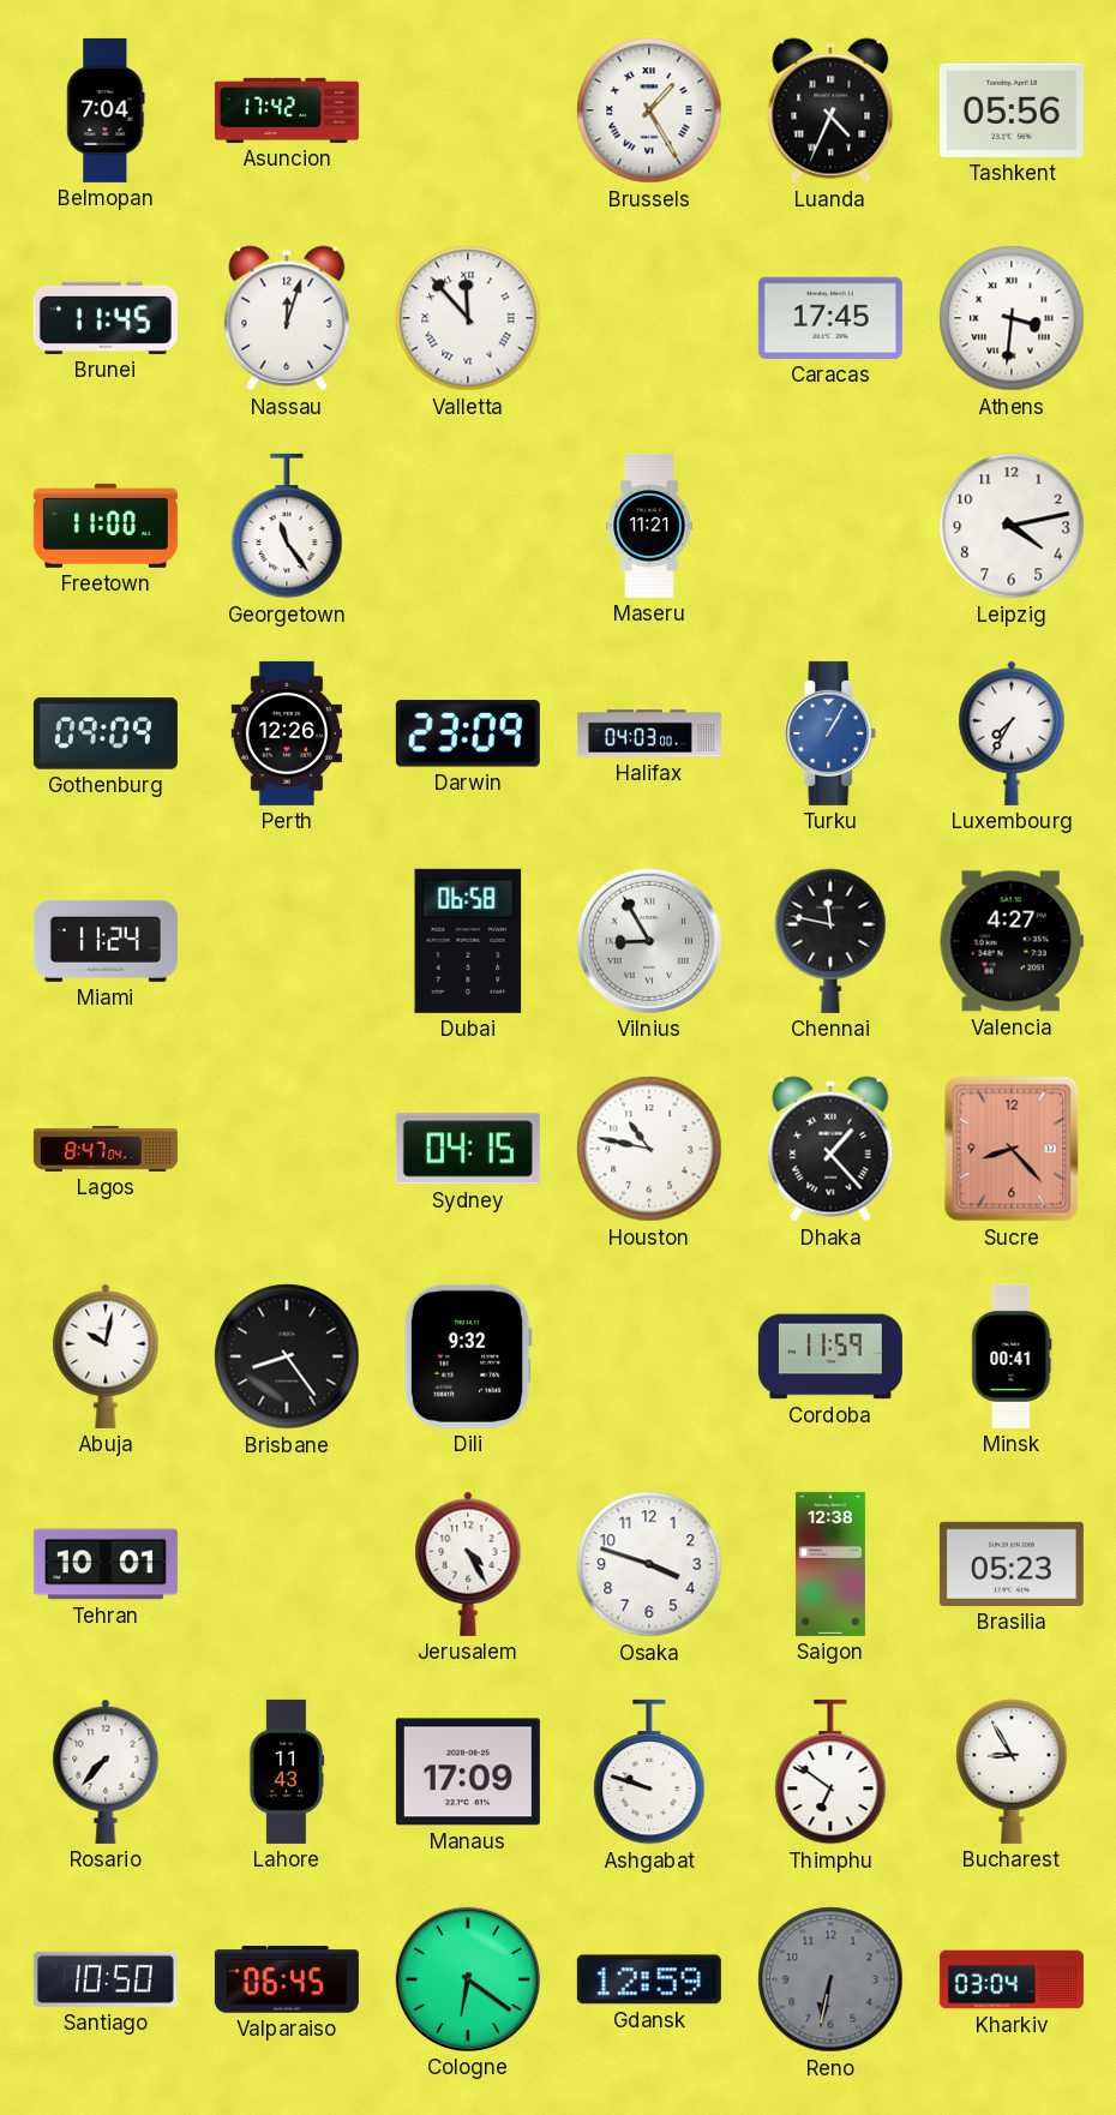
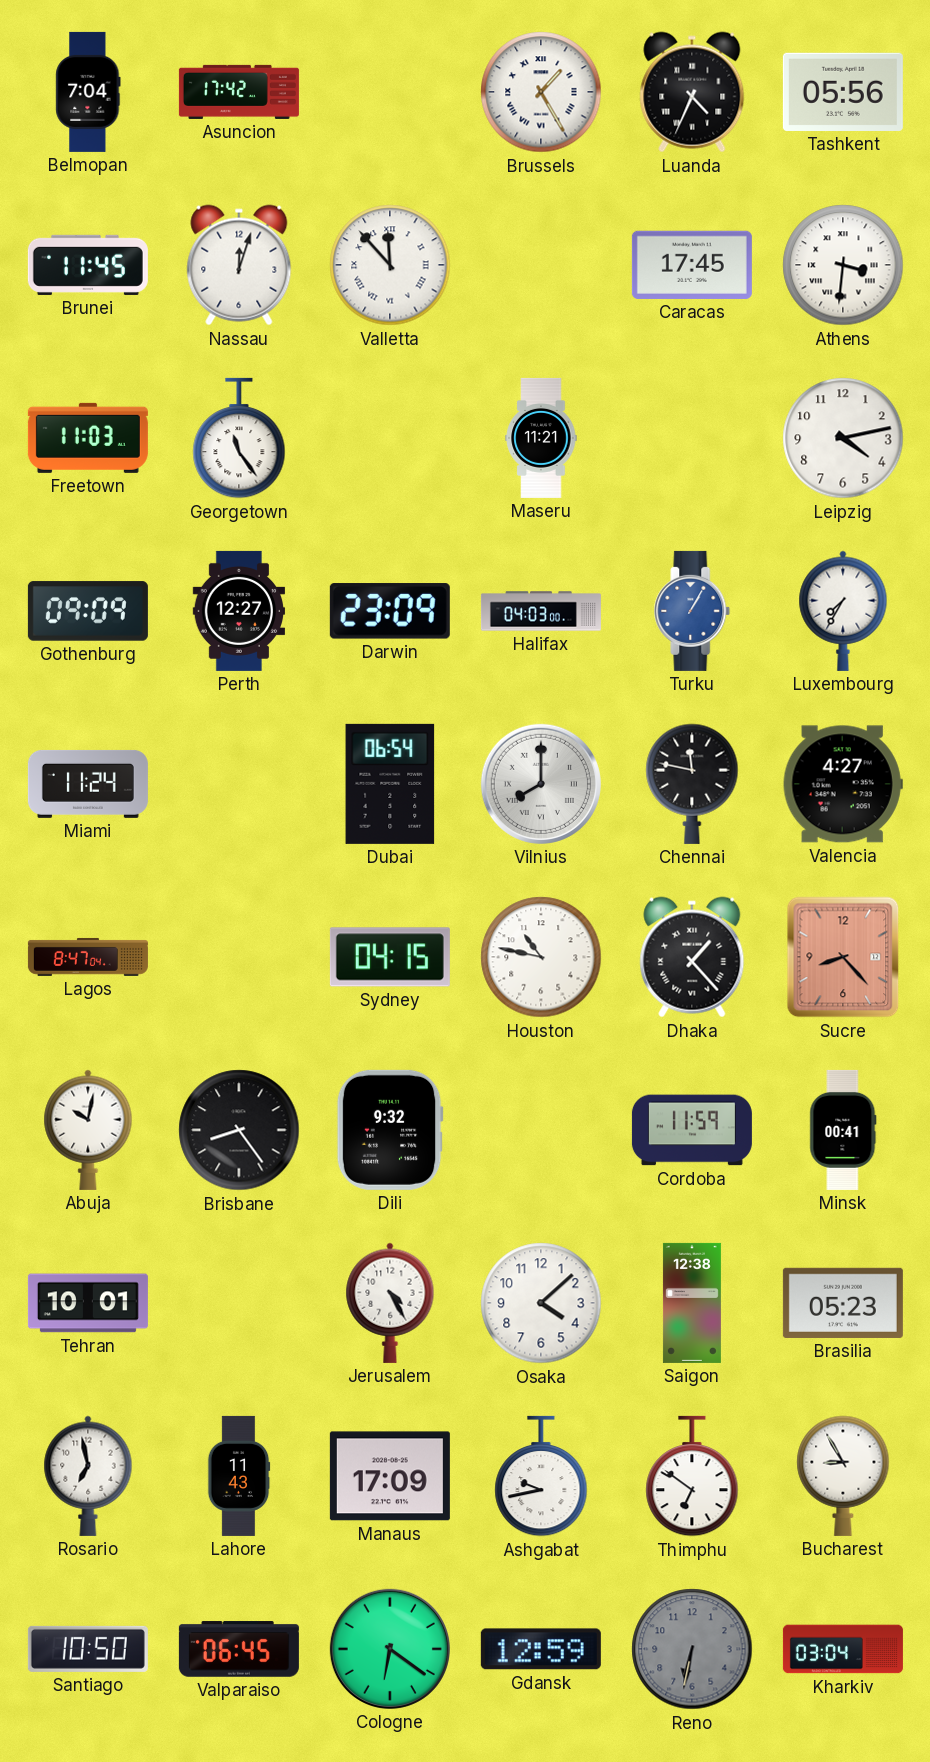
Freetown: 11:00 -> 11:03 (88, 438)
Perth: 12:26 -> 12:27 (238, 611)
Dubai: 06:58 -> 06:54 (390, 784)
Vilnius: 8:55 -> 8:00 (541, 784)
Osaka: 3:48 -> 4:08 (541, 1303)
Rosario: 7:37 -> 6:58 (88, 1476)
Ashgabat: 9:48 -> 9:43 (541, 1476)
